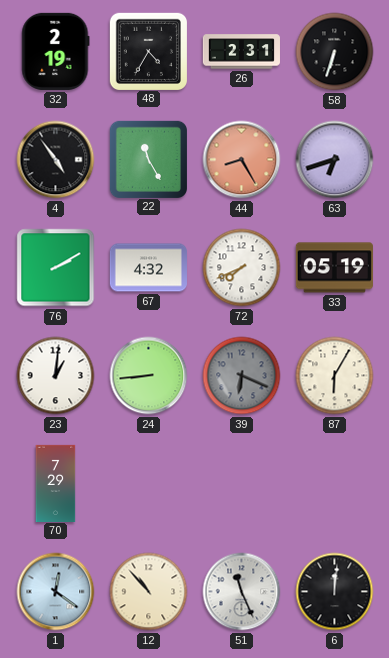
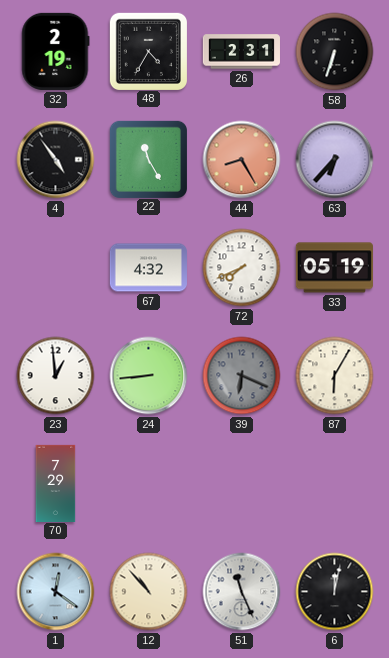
63: 6:42 -> 6:37 (335, 160)
76: 2:10 -> none (56, 268)
23: 1:01 -> 12:59 (56, 376)
6: 12:01 -> 12:02 (335, 592)
